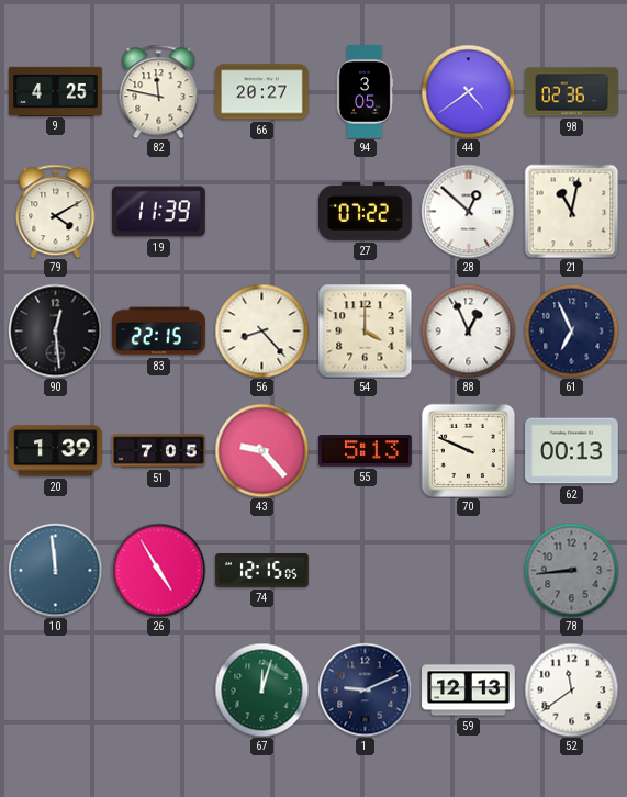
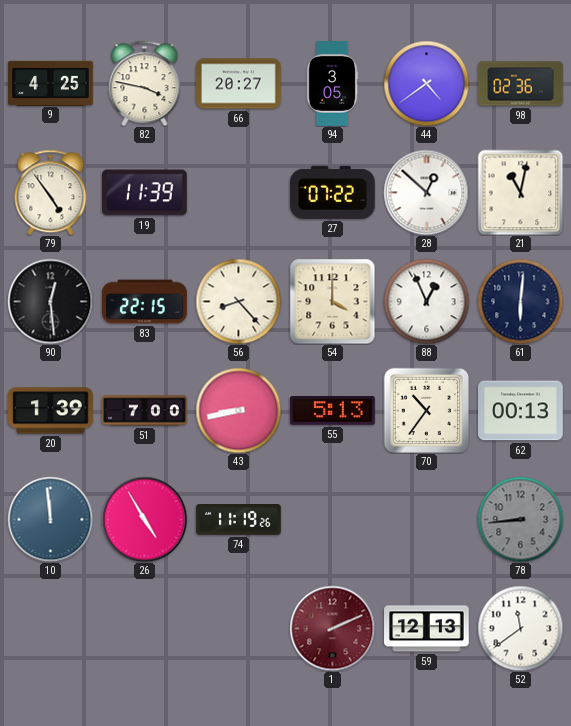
82: 11:47 -> 3:47 (145, 83)
79: 4:10 -> 4:54 (51, 192)
61: 6:56 -> 6:01 (520, 301)
51: 7:05 -> 7:00 (145, 411)
43: 9:23 -> 8:43 (238, 410)
70: 9:49 -> 10:36 (426, 410)
74: 12:15 -> 11:19 (239, 520)
67: 12:03 -> none (261, 689)
1: 9:11 -> 2:11 (332, 628)
1 dial: navy -> burgundy (332, 628)
